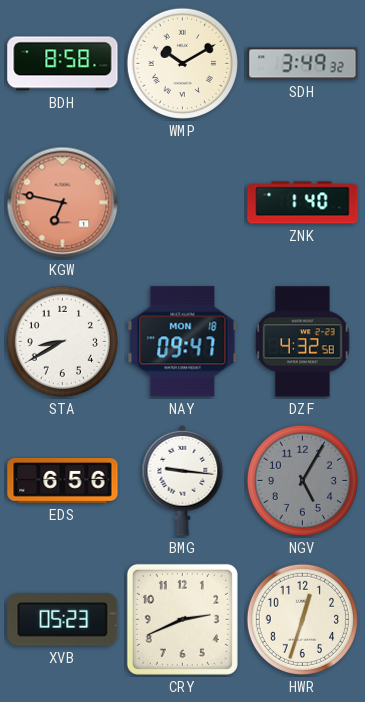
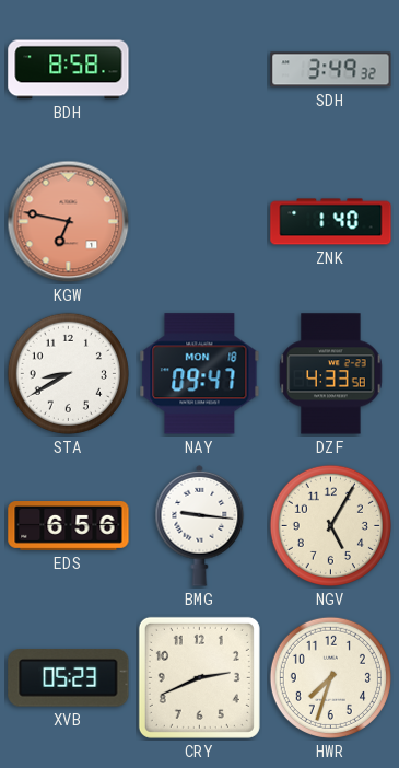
WMP: 10:10 -> none (182, 63)
DZF: 4:32 -> 4:33 (331, 374)
NGV dial: grey -> cream (330, 525)
HWR: 12:33 -> 7:33 (330, 677)
